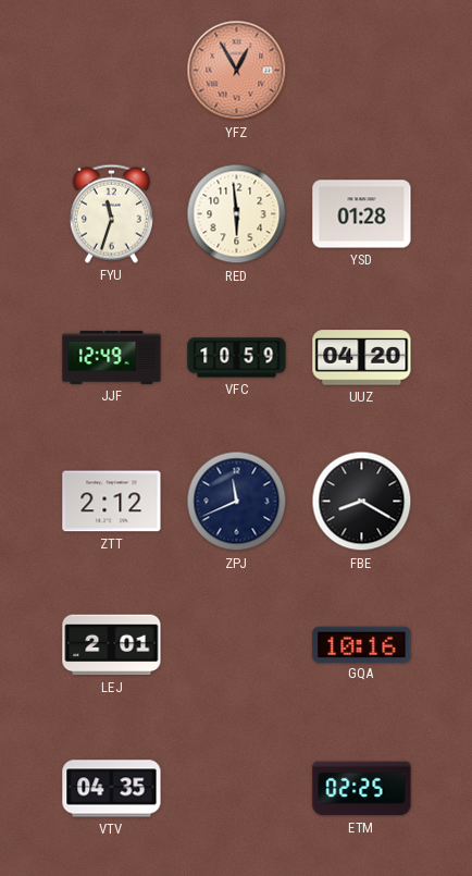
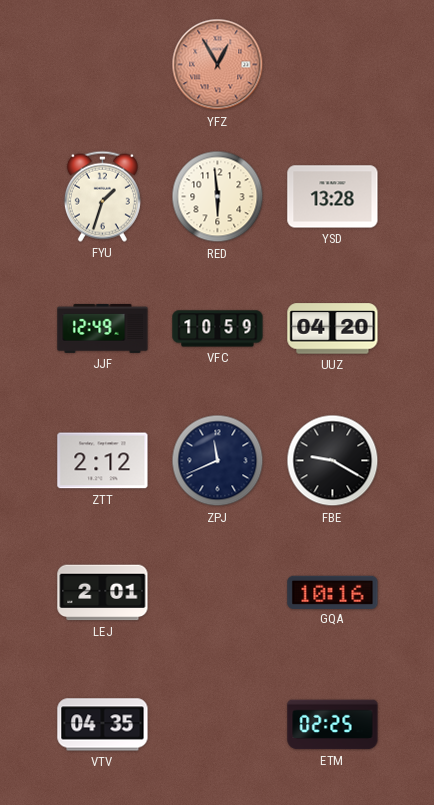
FYU: 11:33 -> 1:33 (102, 196)
YSD: 01:28 -> 13:28 (333, 197)
FBE: 8:20 -> 9:20 (333, 461)
